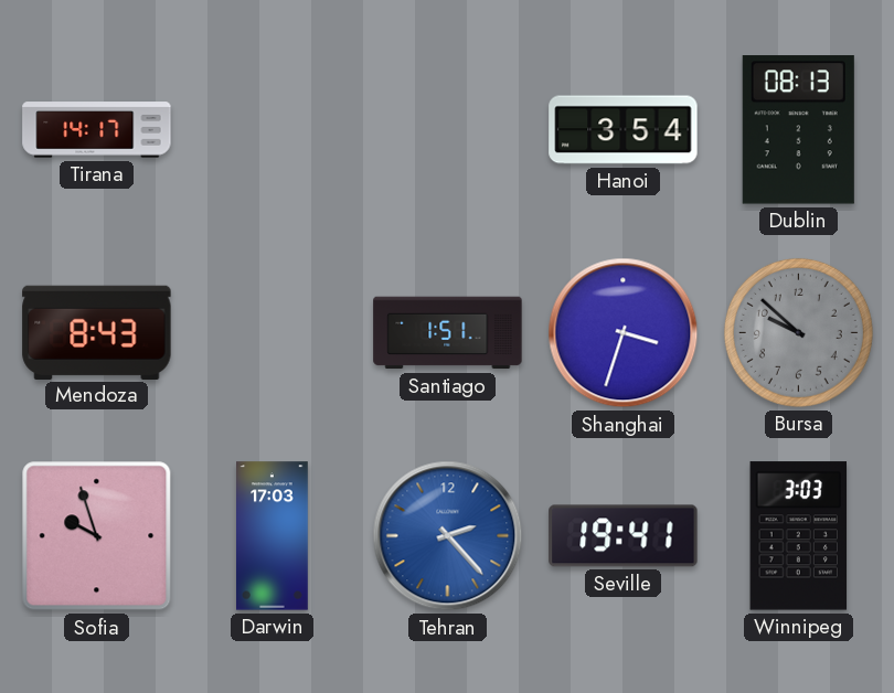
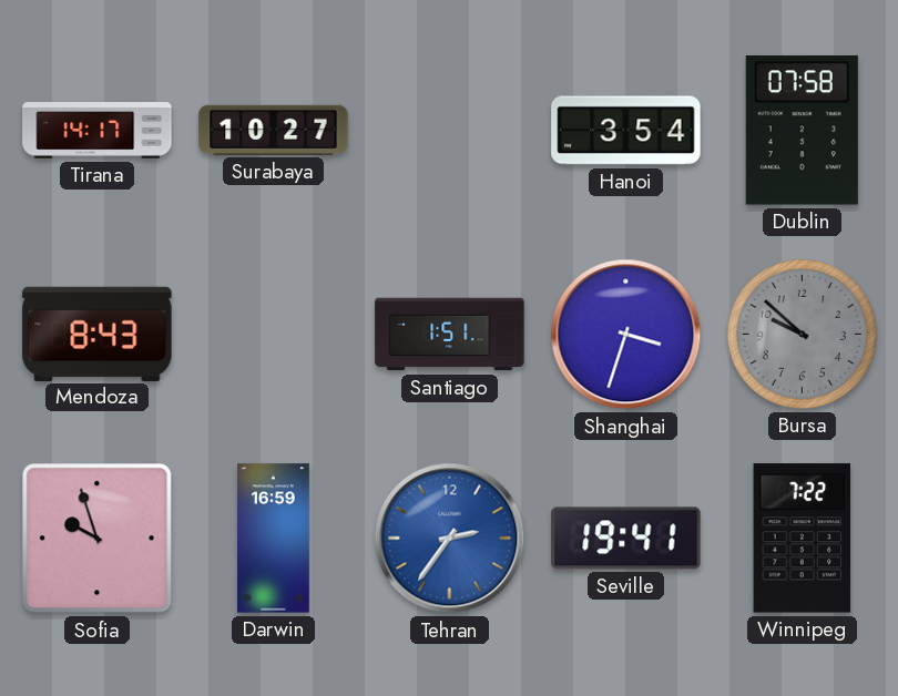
Surabaya: none -> 10:27 (274, 130)
Dublin: 08:13 -> 07:58 (802, 131)
Darwin: 17:03 -> 16:59 (274, 539)
Tehran: 2:23 -> 2:36 (450, 539)
Winnipeg: 3:03 -> 7:22 (803, 539)
